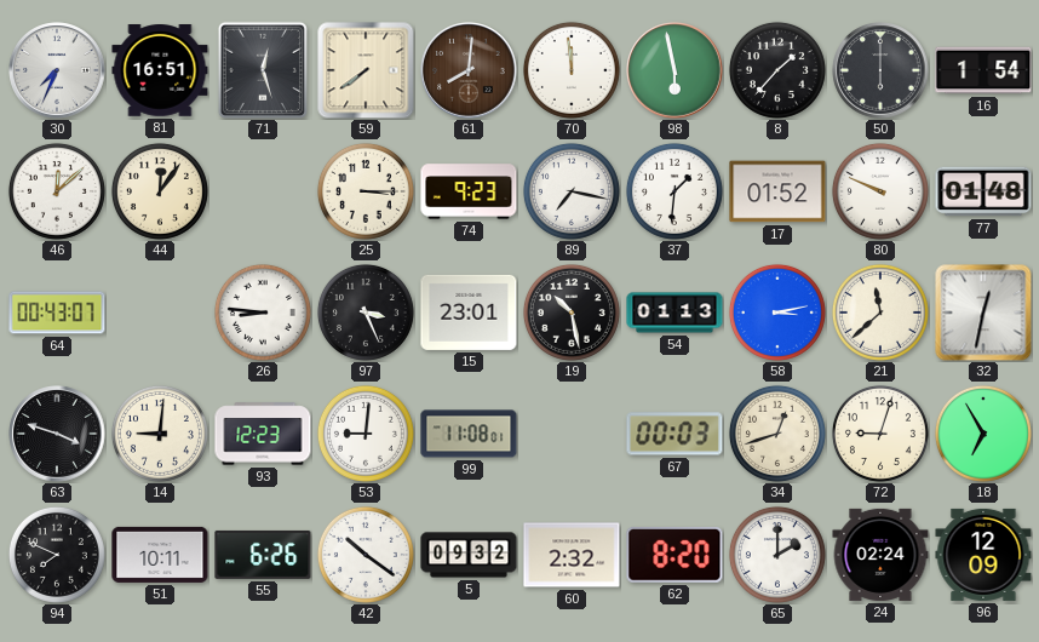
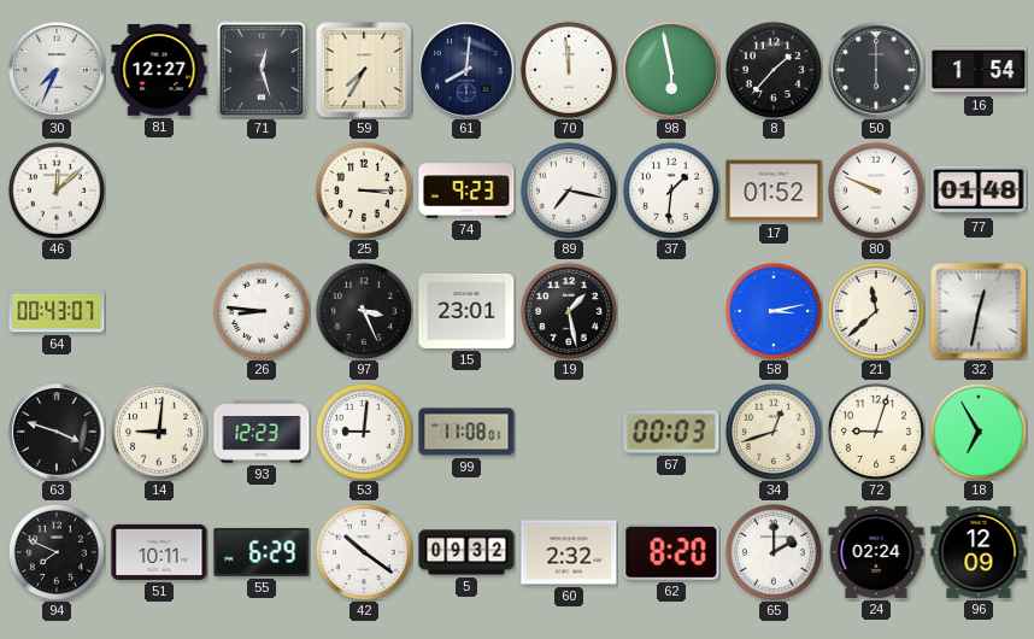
81: 16:51 -> 12:27 (159, 71)
59: 7:39 -> 7:35 (364, 70)
61 dial: brown -> navy (466, 70)
44: 12:06 -> none (160, 191)
19: 10:28 -> 1:28 (569, 311)
54: 01:13 -> none (675, 313)
55: 6:26 -> 6:29 (262, 552)
